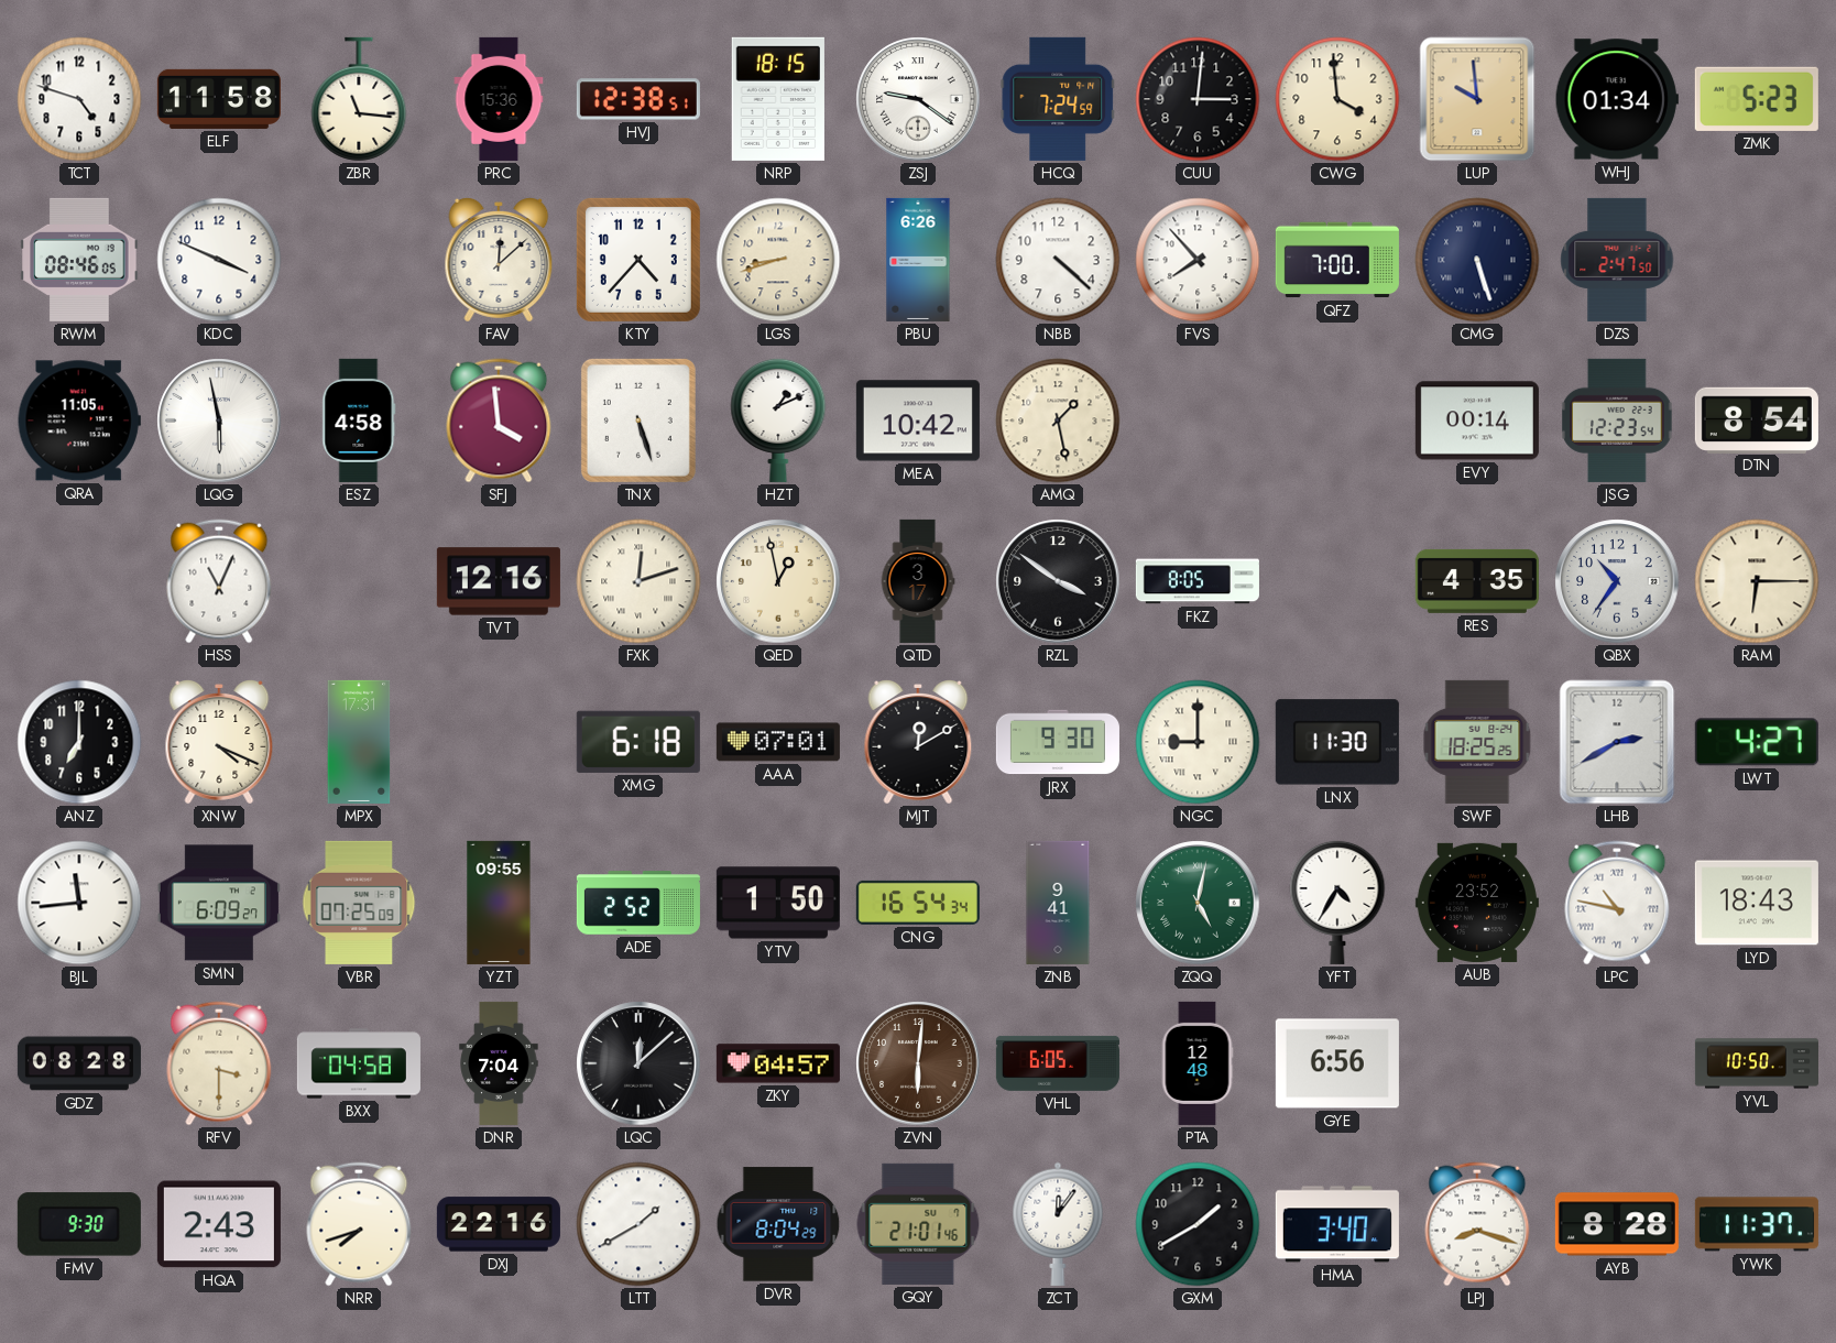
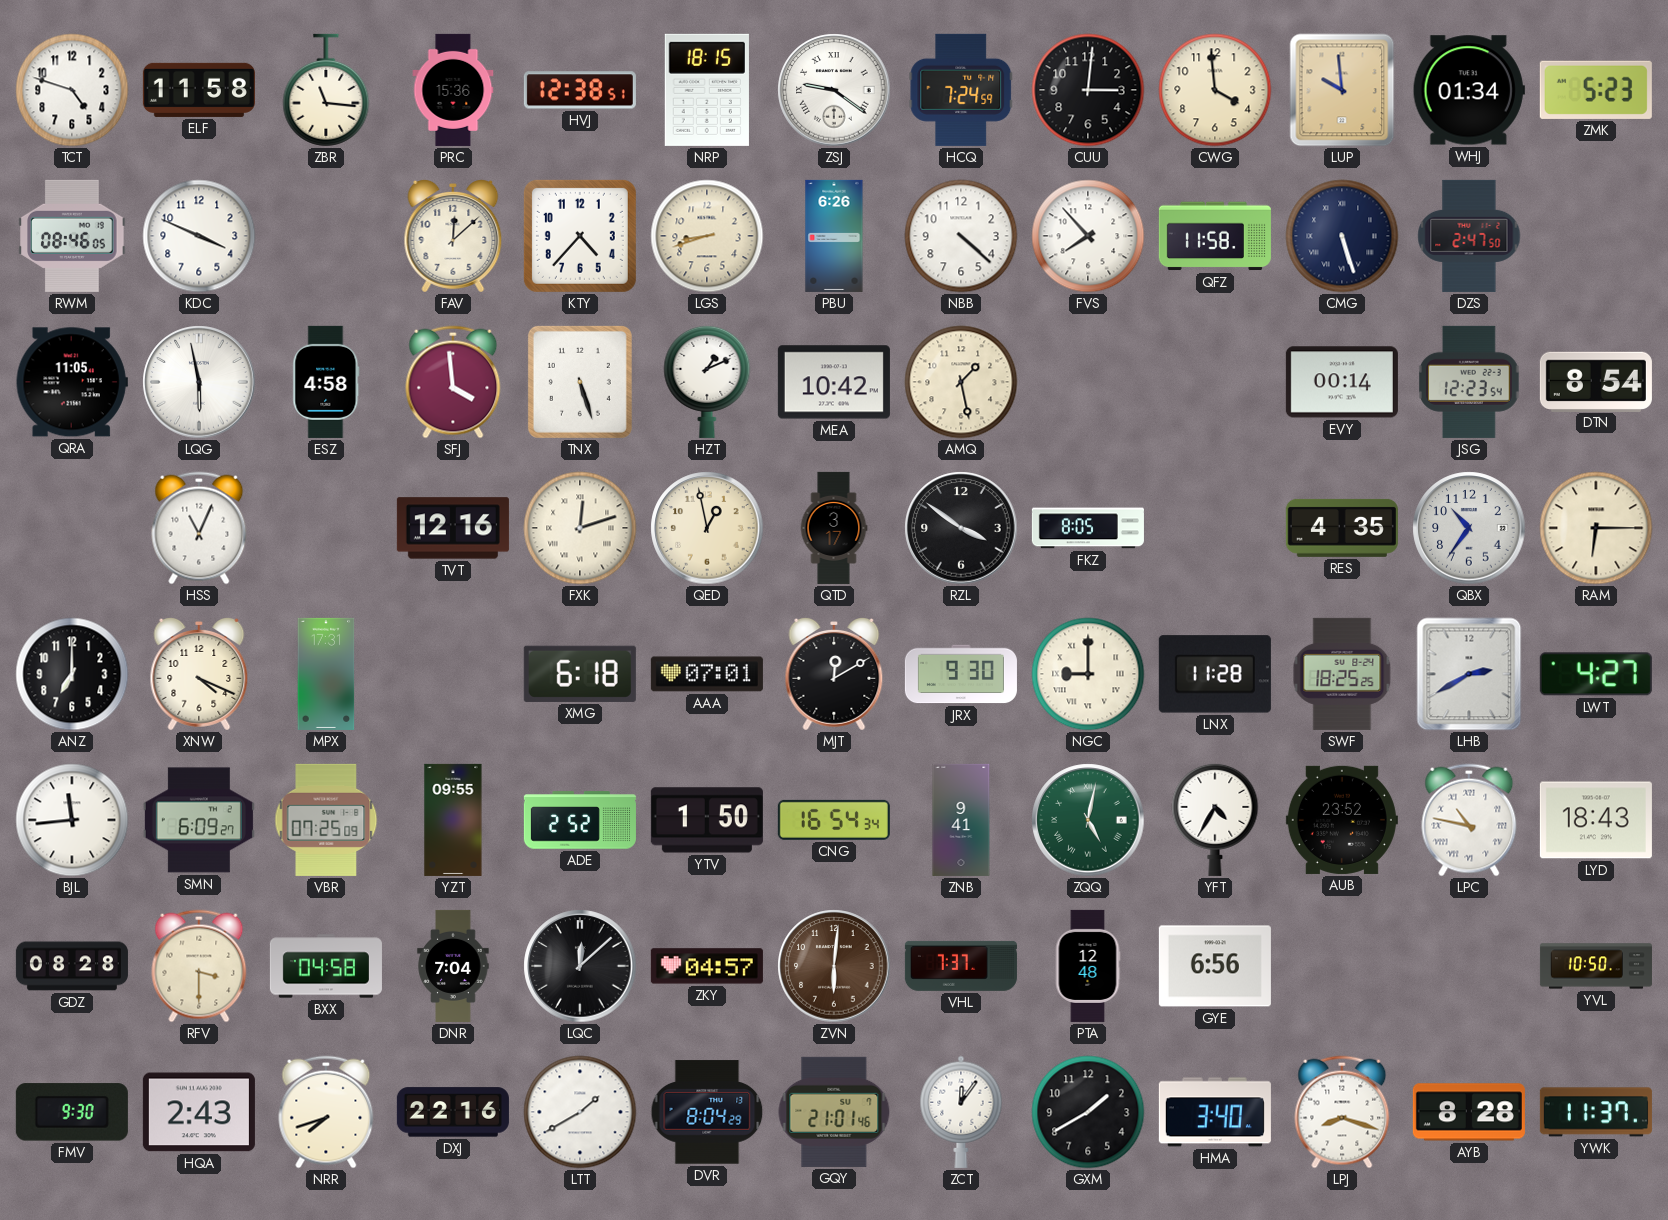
QFZ: 7:00 -> 11:58 (1215, 236)
LNX: 11:30 -> 11:28 (1215, 674)
VHL: 6:05 -> 7:37 (961, 966)
